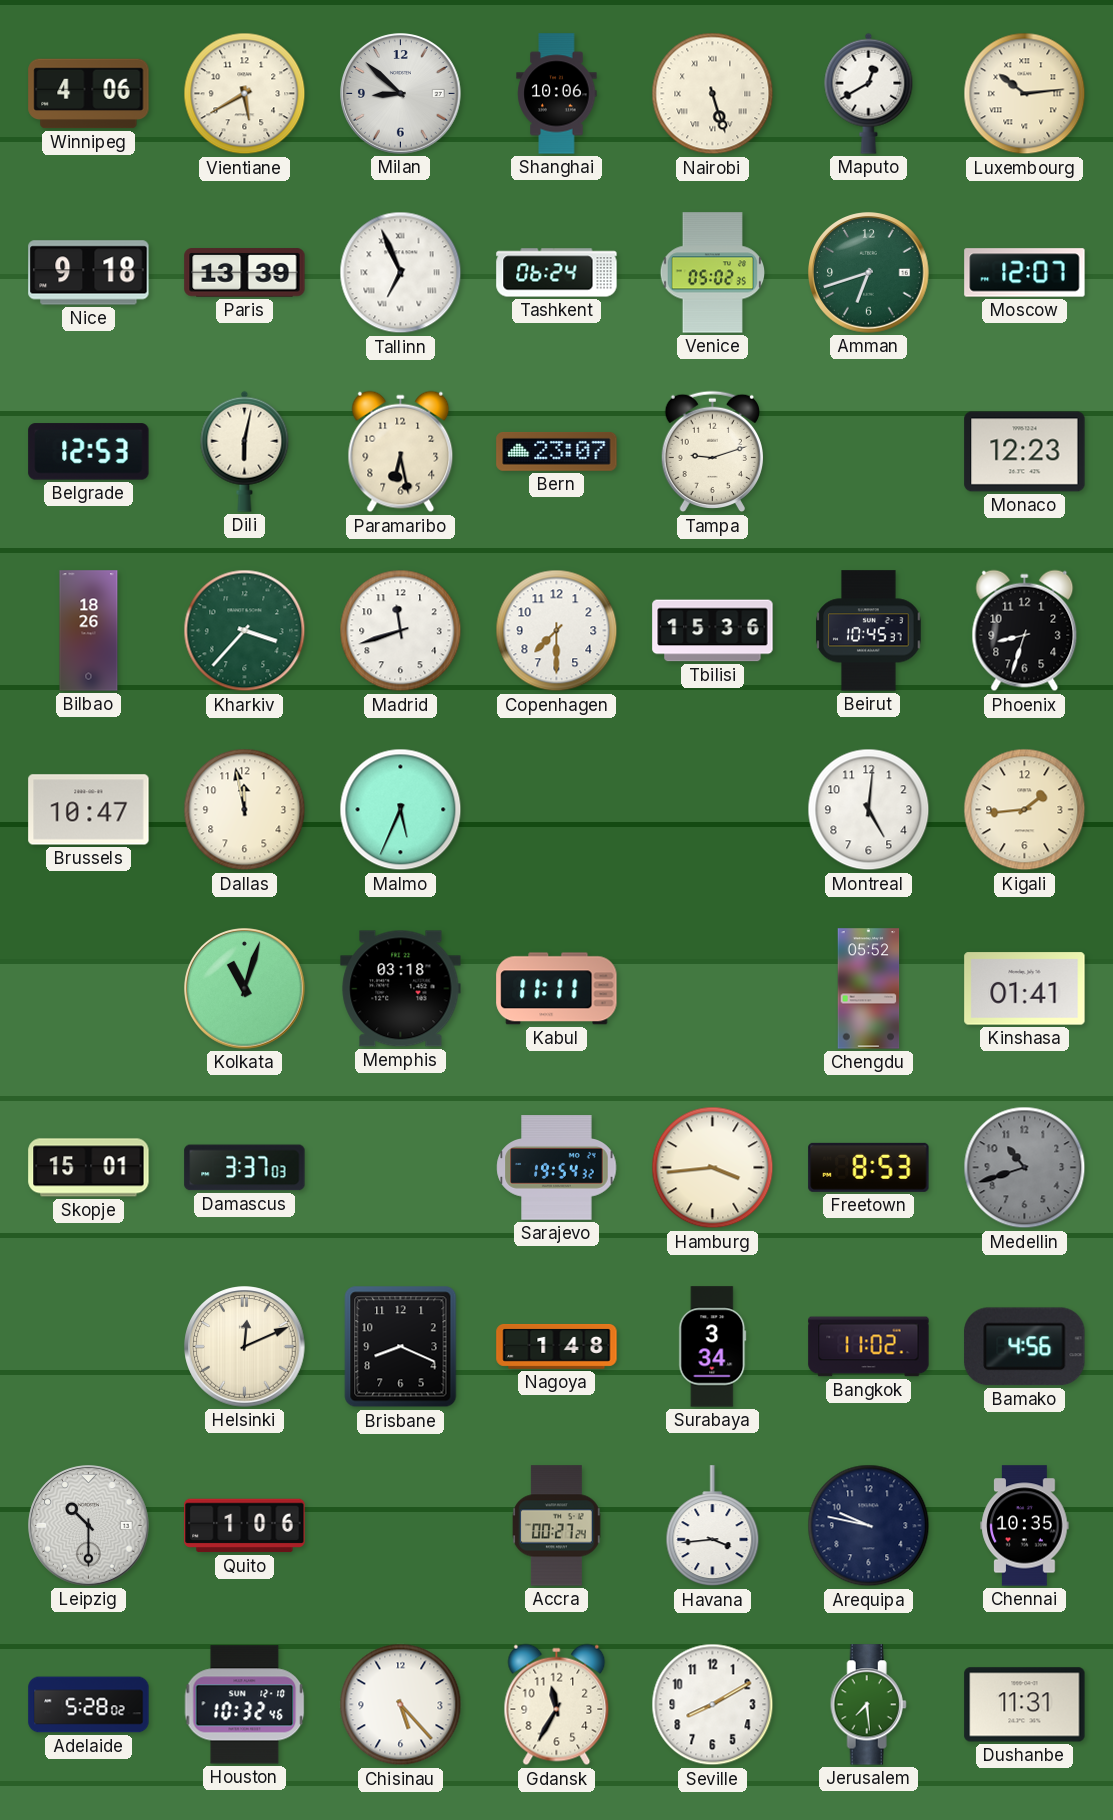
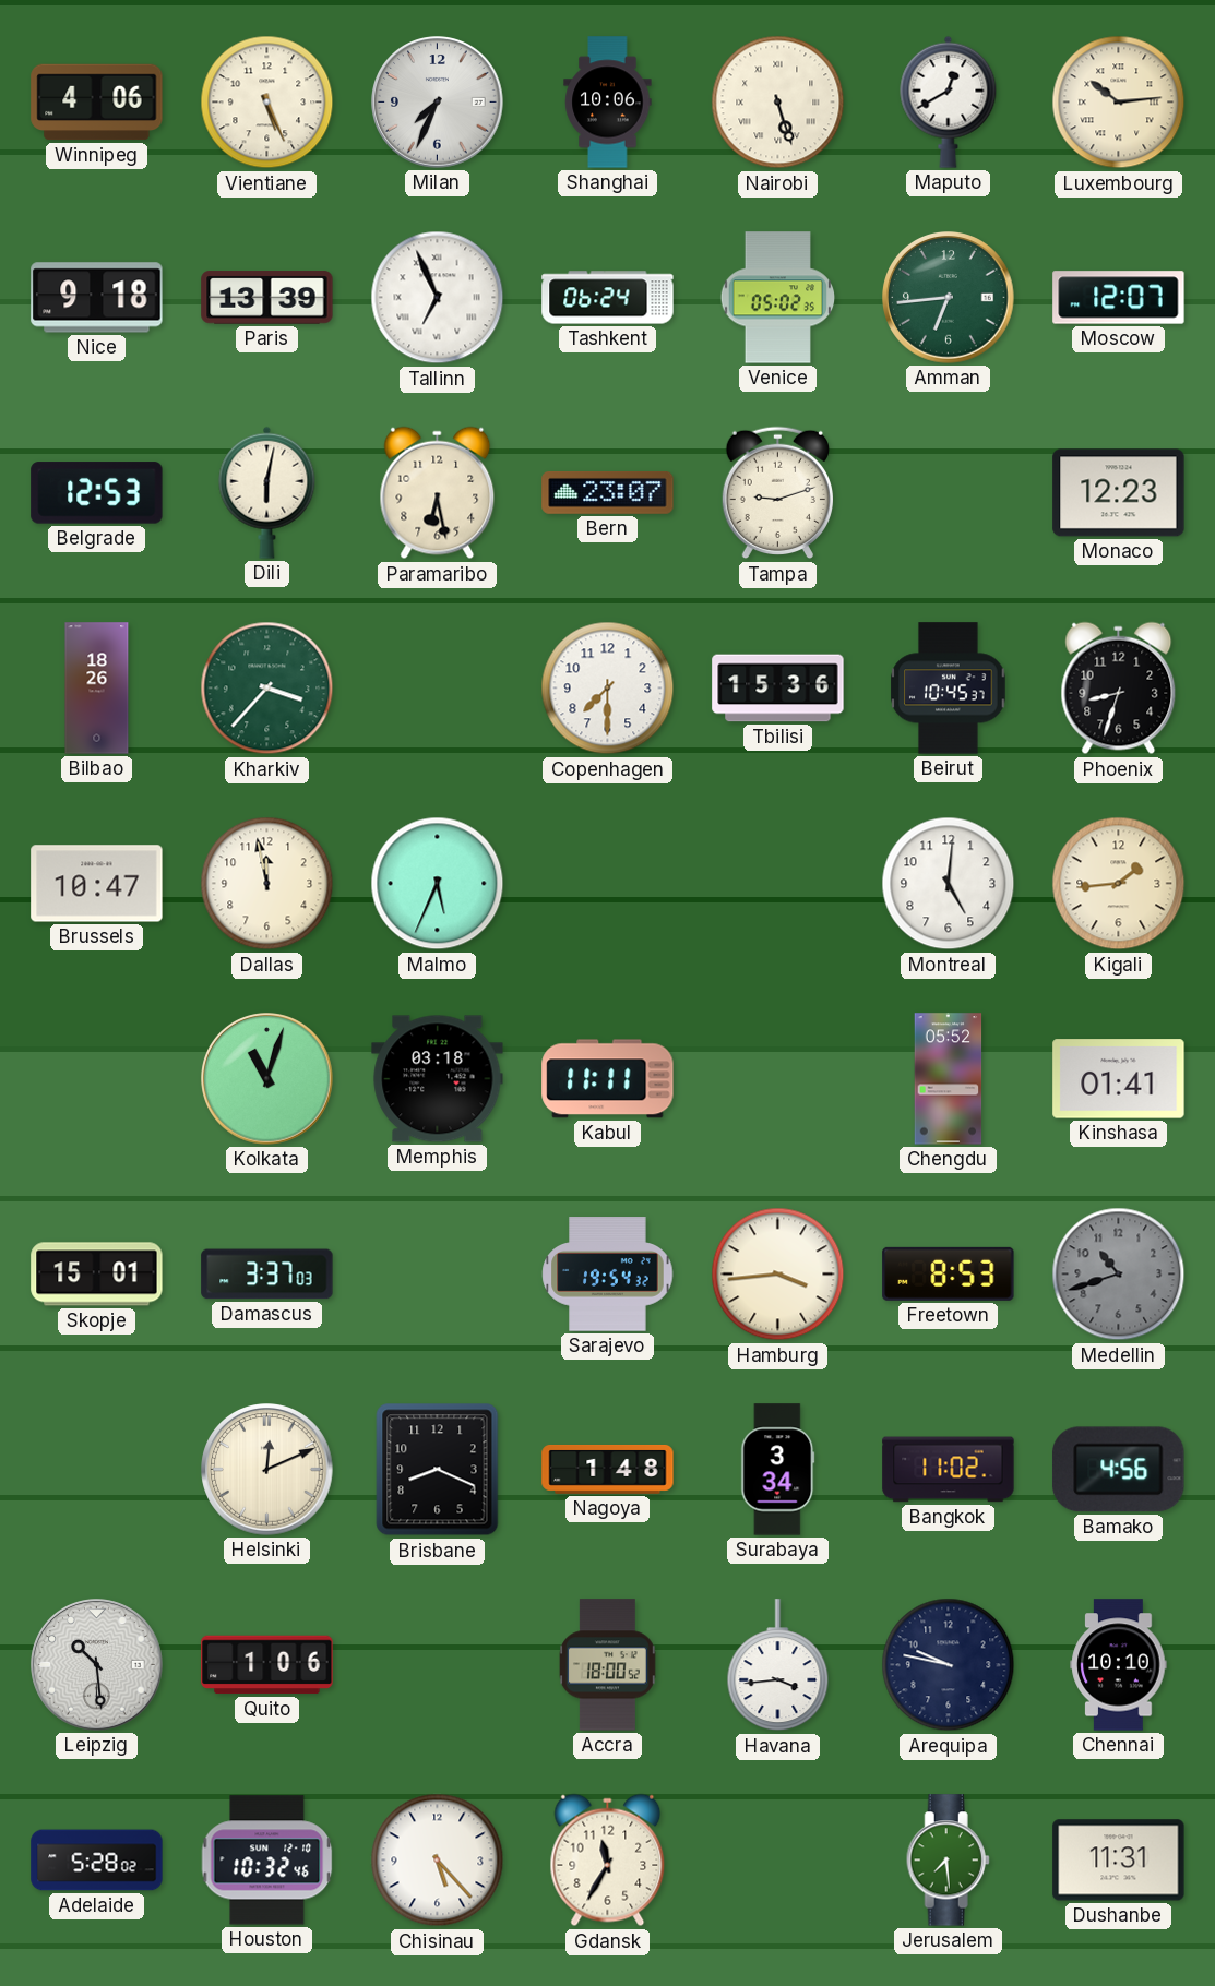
Vientiane: 5:40 -> 5:26 (267, 103)
Milan: 8:52 -> 7:34 (438, 103)
Amman: 6:42 -> 6:44 (949, 298)
Madrid: 11:42 -> none (401, 631)
Leipzig: 10:30 -> 10:29 (97, 1665)
Accra: 00:27 -> 18:00 (608, 1665)
Chennai: 10:35 -> 10:10 (1119, 1665)
Seville: 8:10 -> none (713, 1705)
